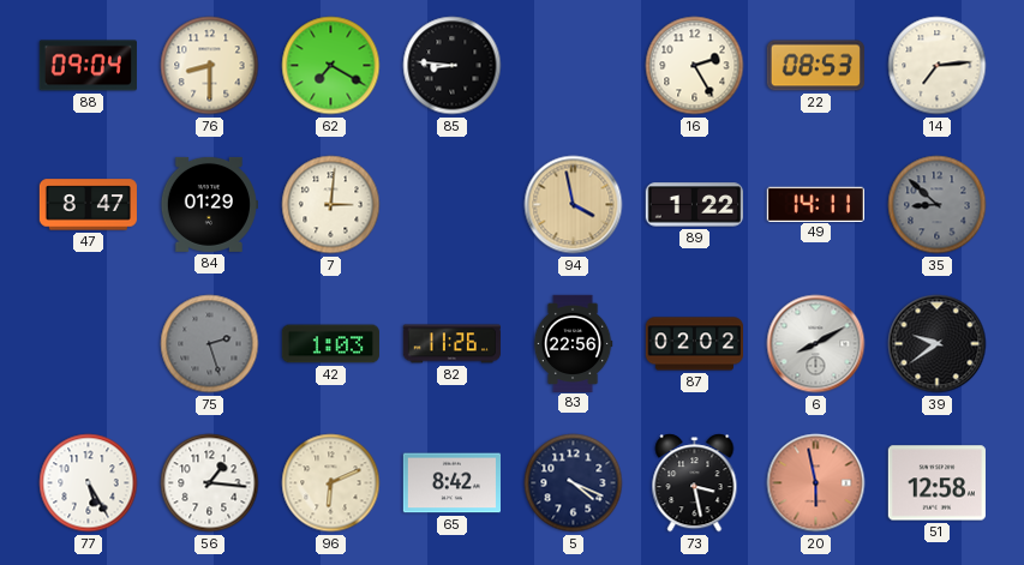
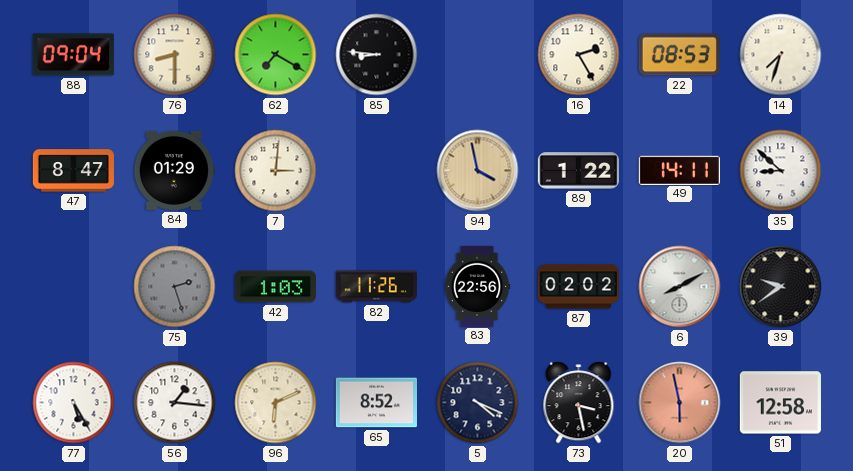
14: 7:14 -> 7:33 (781, 55)
35 dial: grey -> white (781, 171)
65: 8:42 -> 8:52 (376, 403)
